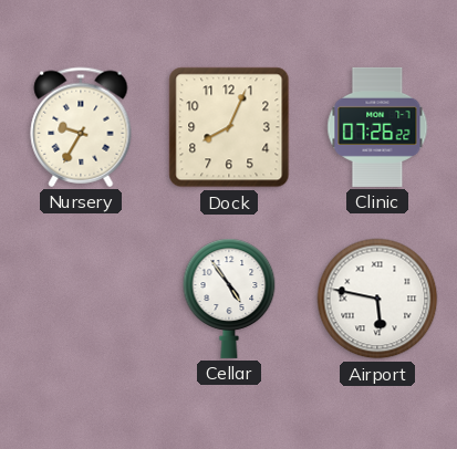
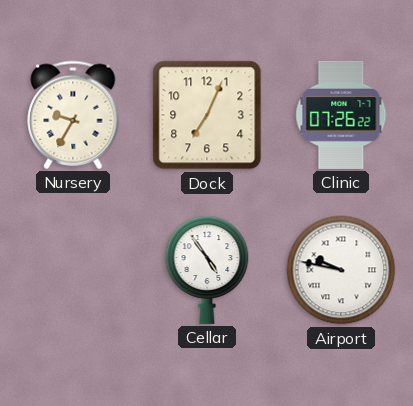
Dock: 8:04 -> 7:04 (207, 115)
Airport: 5:47 -> 9:47 (341, 270)
